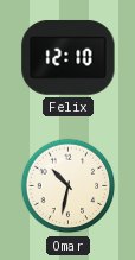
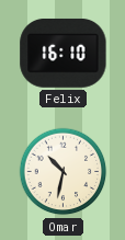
Felix: 12:10 -> 16:10 (64, 53)
